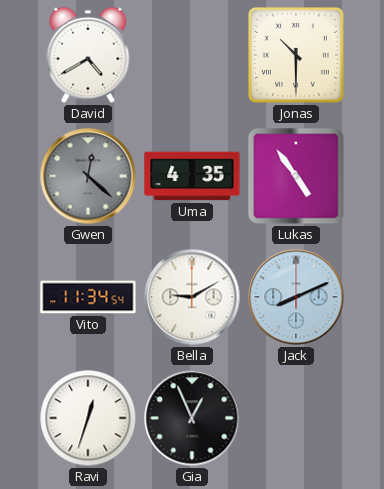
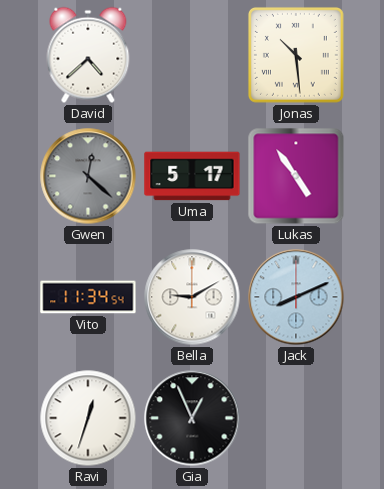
David: 4:40 -> 4:38 (88, 55)
Jonas: 10:30 -> 10:29 (296, 55)
Uma: 4:35 -> 5:17 (192, 176)
